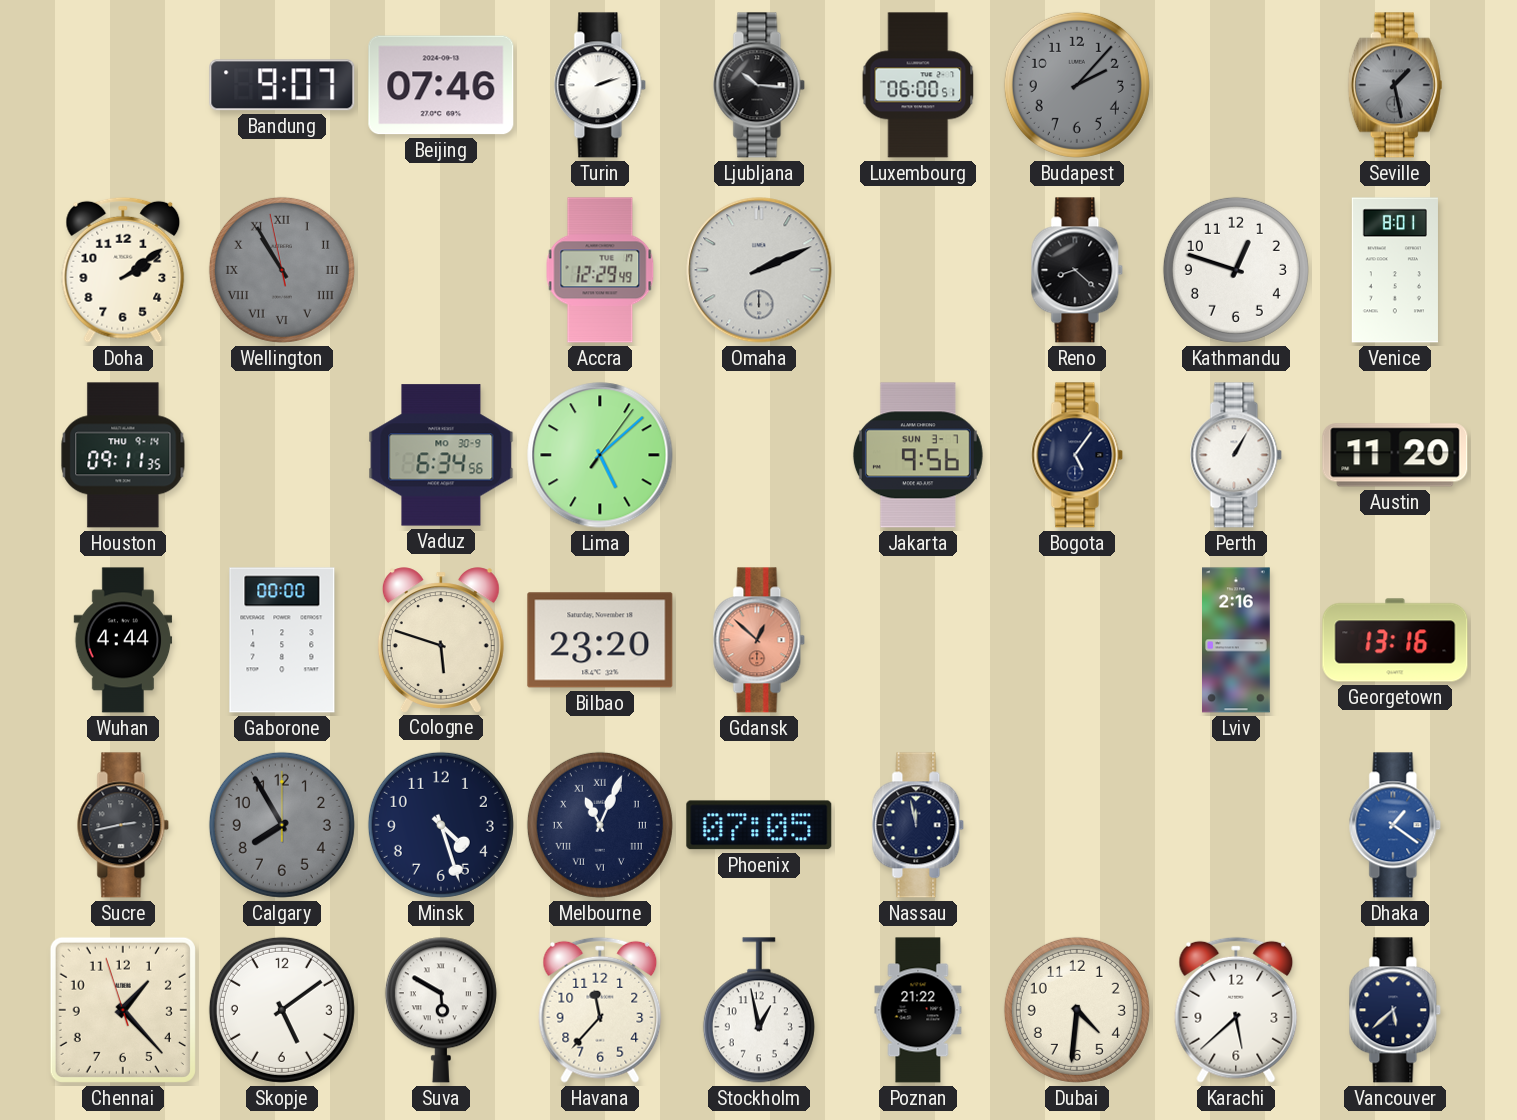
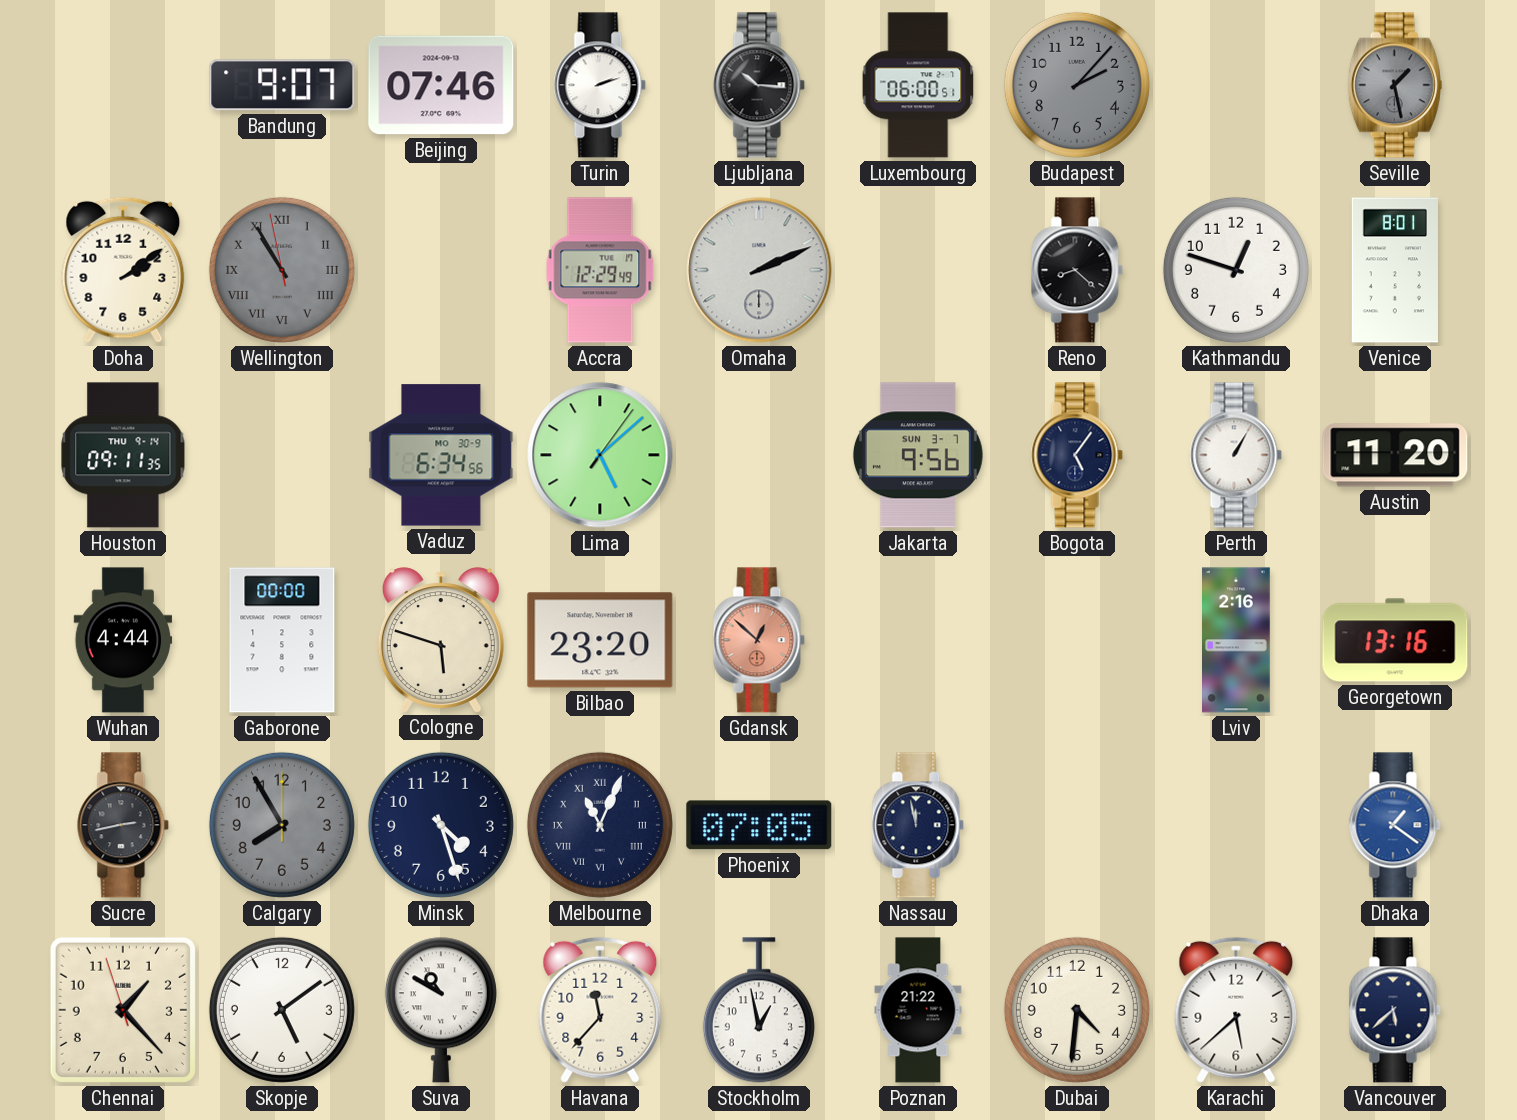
Suva: 5:50 -> 10:50 (441, 1010)
